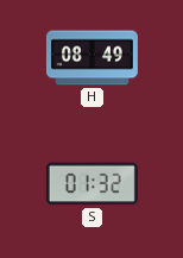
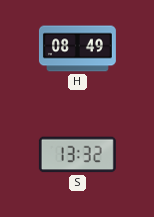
S: 01:32 -> 13:32 (77, 155)
